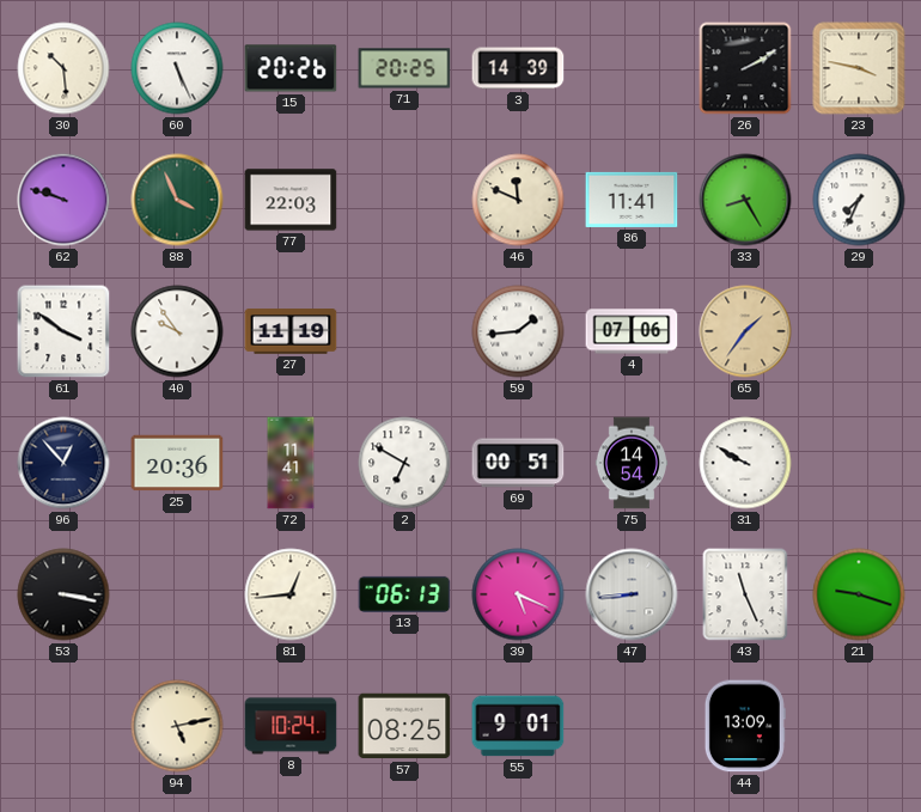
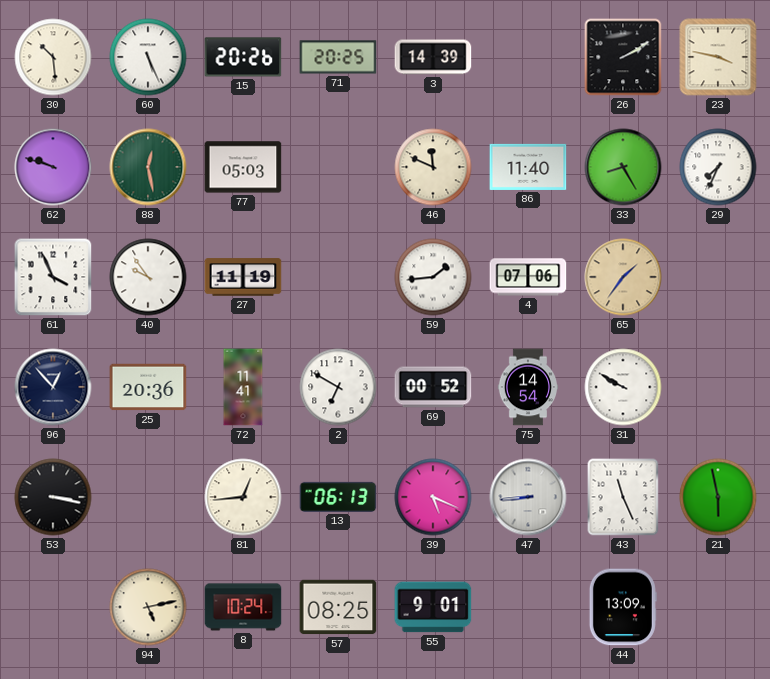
88: 3:56 -> 12:28 (148, 167)
77: 22:03 -> 05:03 (243, 167)
86: 11:41 -> 11:40 (528, 167)
61: 3:51 -> 3:56 (53, 277)
69: 00:51 -> 00:52 (433, 387)
21: 9:18 -> 5:58 (718, 497)
